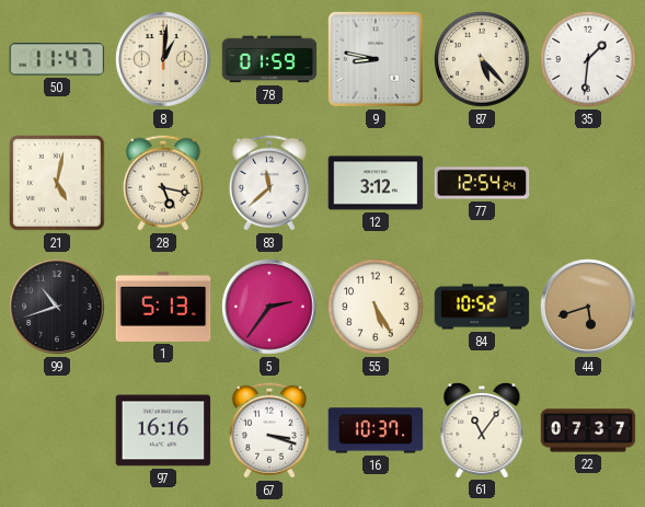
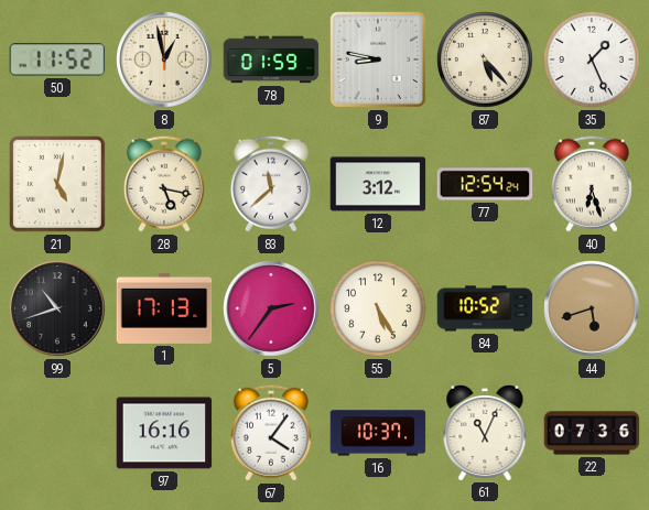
50: 11:47 -> 11:52 (57, 59)
8: 1:01 -> 12:58 (164, 59)
35: 1:31 -> 1:26 (592, 59)
40: none -> 6:27 (592, 184)
1: 5:13 -> 17:13 (164, 308)
67: 3:18 -> 4:06 (271, 433)
61: 11:06 -> 11:04 (485, 432)
22: 07:37 -> 07:36 (592, 433)
